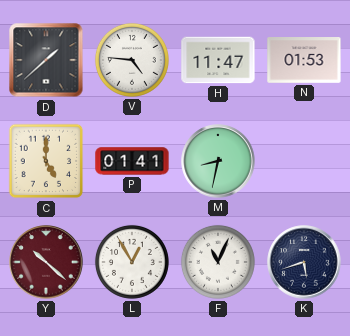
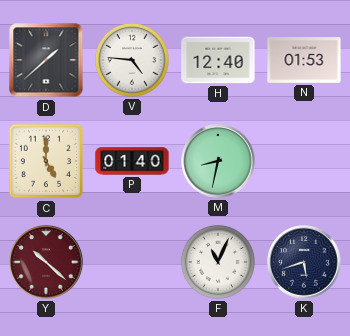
H: 11:47 -> 12:40 (218, 60)
P: 01:41 -> 01:40 (132, 161)
L: 12:55 -> none (132, 262)
